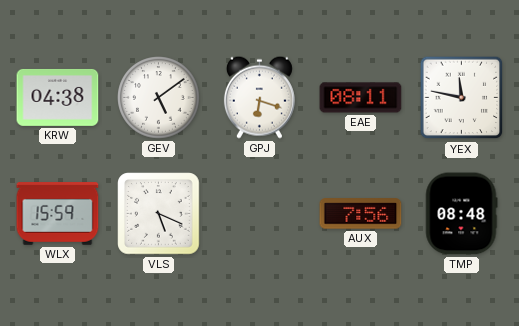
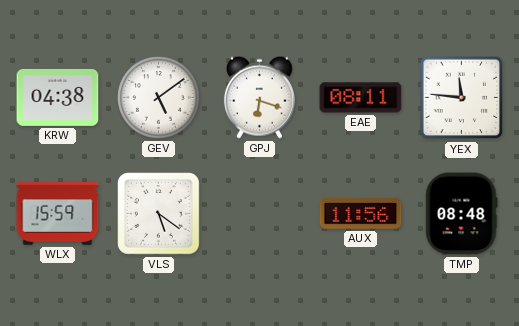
YEX: 11:47 -> 11:46 (462, 98)
VLS: 5:19 -> 5:21 (159, 214)
AUX: 7:56 -> 11:56 (361, 214)
